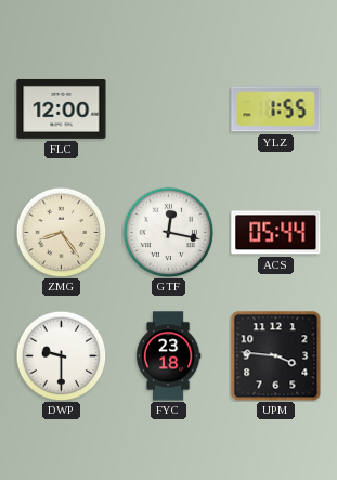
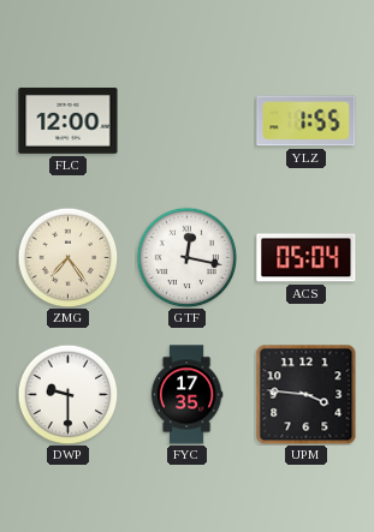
ZMG: 8:24 -> 7:24 (67, 257)
ACS: 05:44 -> 05:04 (307, 258)
FYC: 23:18 -> 17:35 (186, 395)
